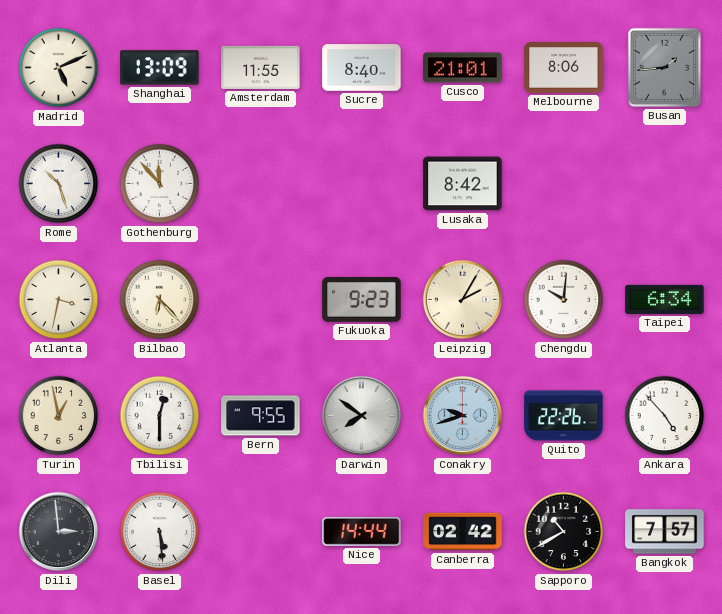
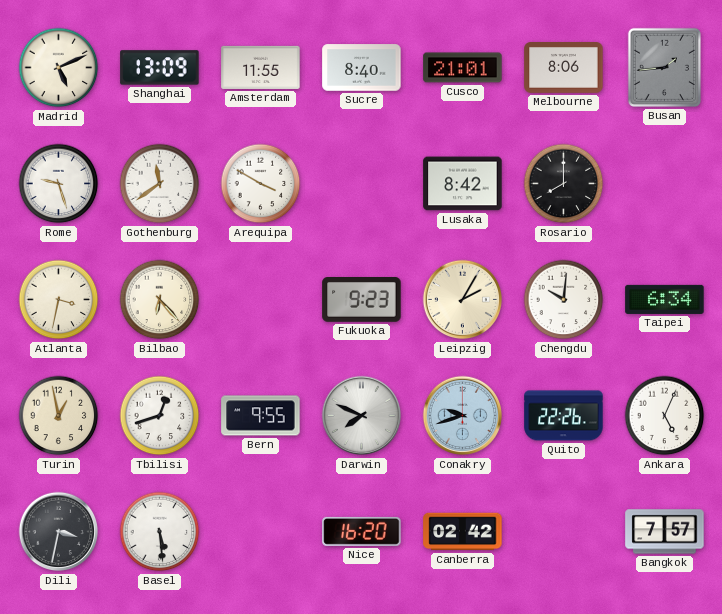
Rome: 10:27 -> 9:27 (59, 184)
Gothenburg: 11:53 -> 11:39 (160, 184)
Arequipa: none -> 3:50 (261, 184)
Rosario: none -> 8:00 (564, 184)
Tbilisi: 12:30 -> 12:42 (160, 416)
Darwin: 7:51 -> 7:49 (362, 416)
Ankara: 4:53 -> 5:04 (665, 416)
Dili: 2:59 -> 3:32 (59, 532)
Nice: 14:44 -> 16:20 (362, 531)
Sapporo: 10:40 -> none (564, 532)
